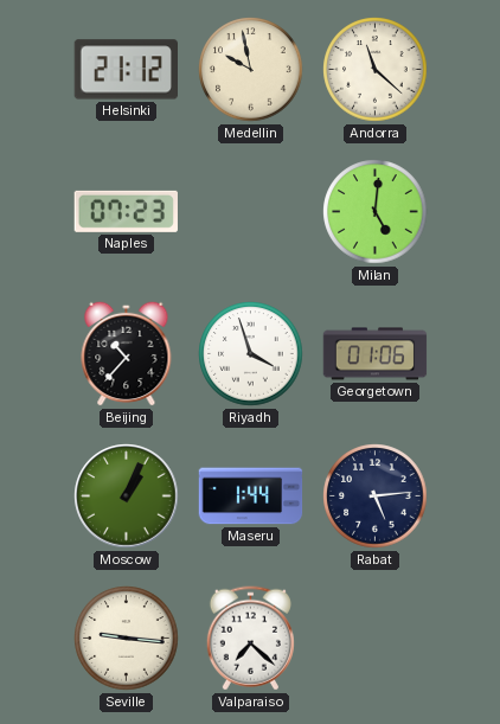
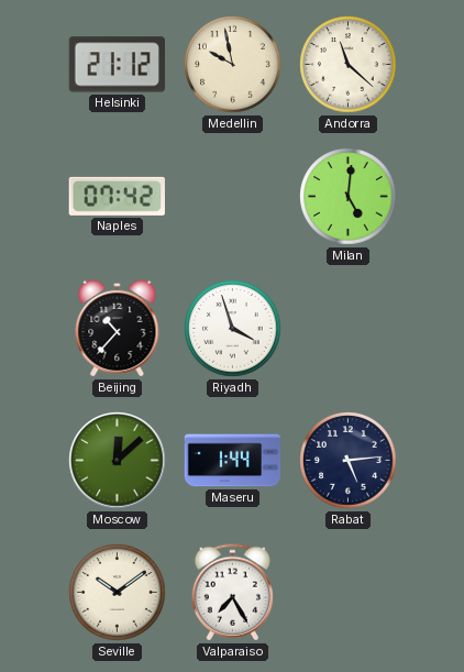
Naples: 07:23 -> 07:42 (117, 196)
Georgetown: 01:06 -> none (376, 354)
Moscow: 1:04 -> 12:08 (118, 461)
Seville: 9:16 -> 10:09 (118, 593)
Valparaiso: 7:22 -> 7:25 (232, 593)
